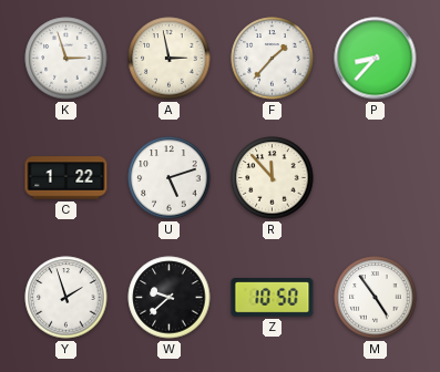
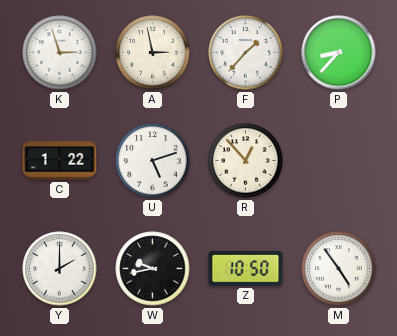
R: 11:53 -> 12:53 (246, 161)
Y: 1:57 -> 2:00 (60, 269)
W: 9:38 -> 9:43 (153, 269)
